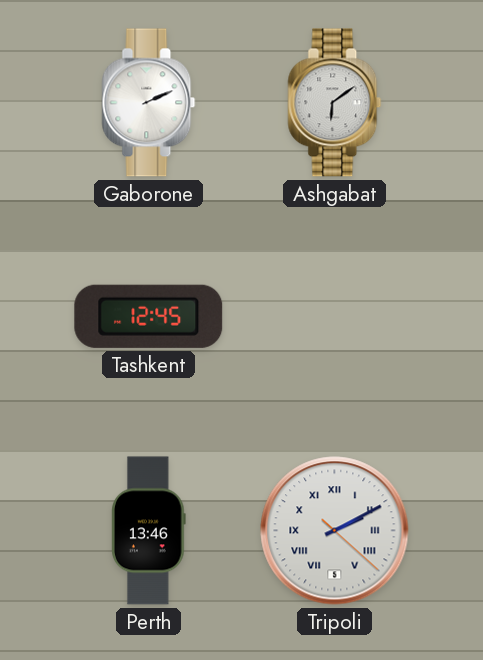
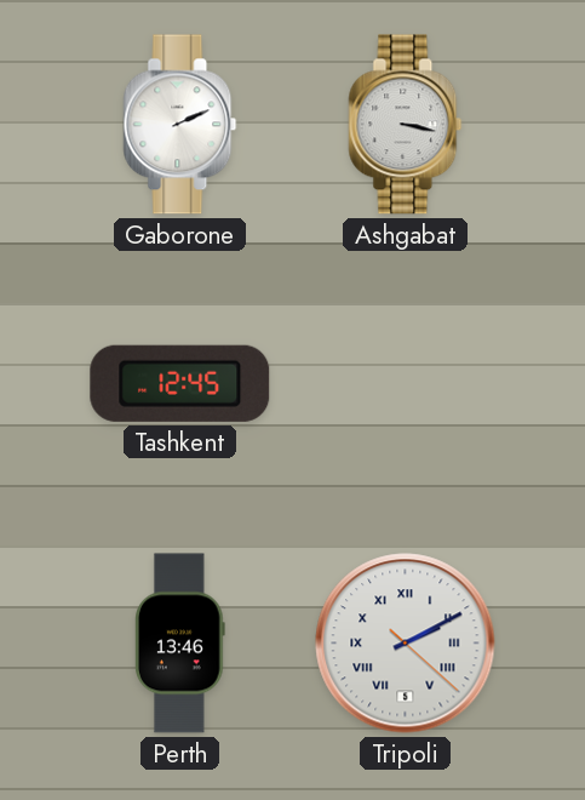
Ashgabat: 6:09 -> 3:17 (406, 125)
